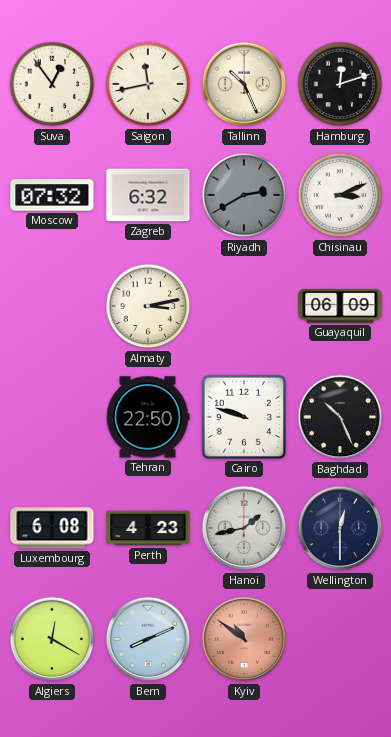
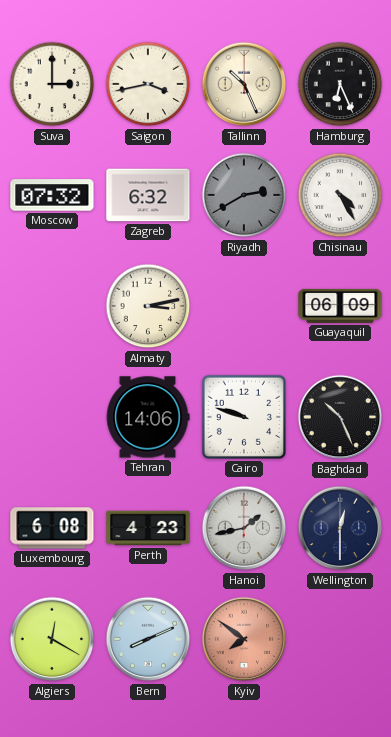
Suva: 12:54 -> 3:00 (52, 84)
Saigon: 11:43 -> 3:43 (148, 84)
Hamburg: 12:12 -> 6:26 (340, 84)
Chisinau: 3:11 -> 4:25 (340, 195)
Tehran: 22:50 -> 14:06 (148, 417)
Kyiv: 10:51 -> 7:51 (244, 639)
